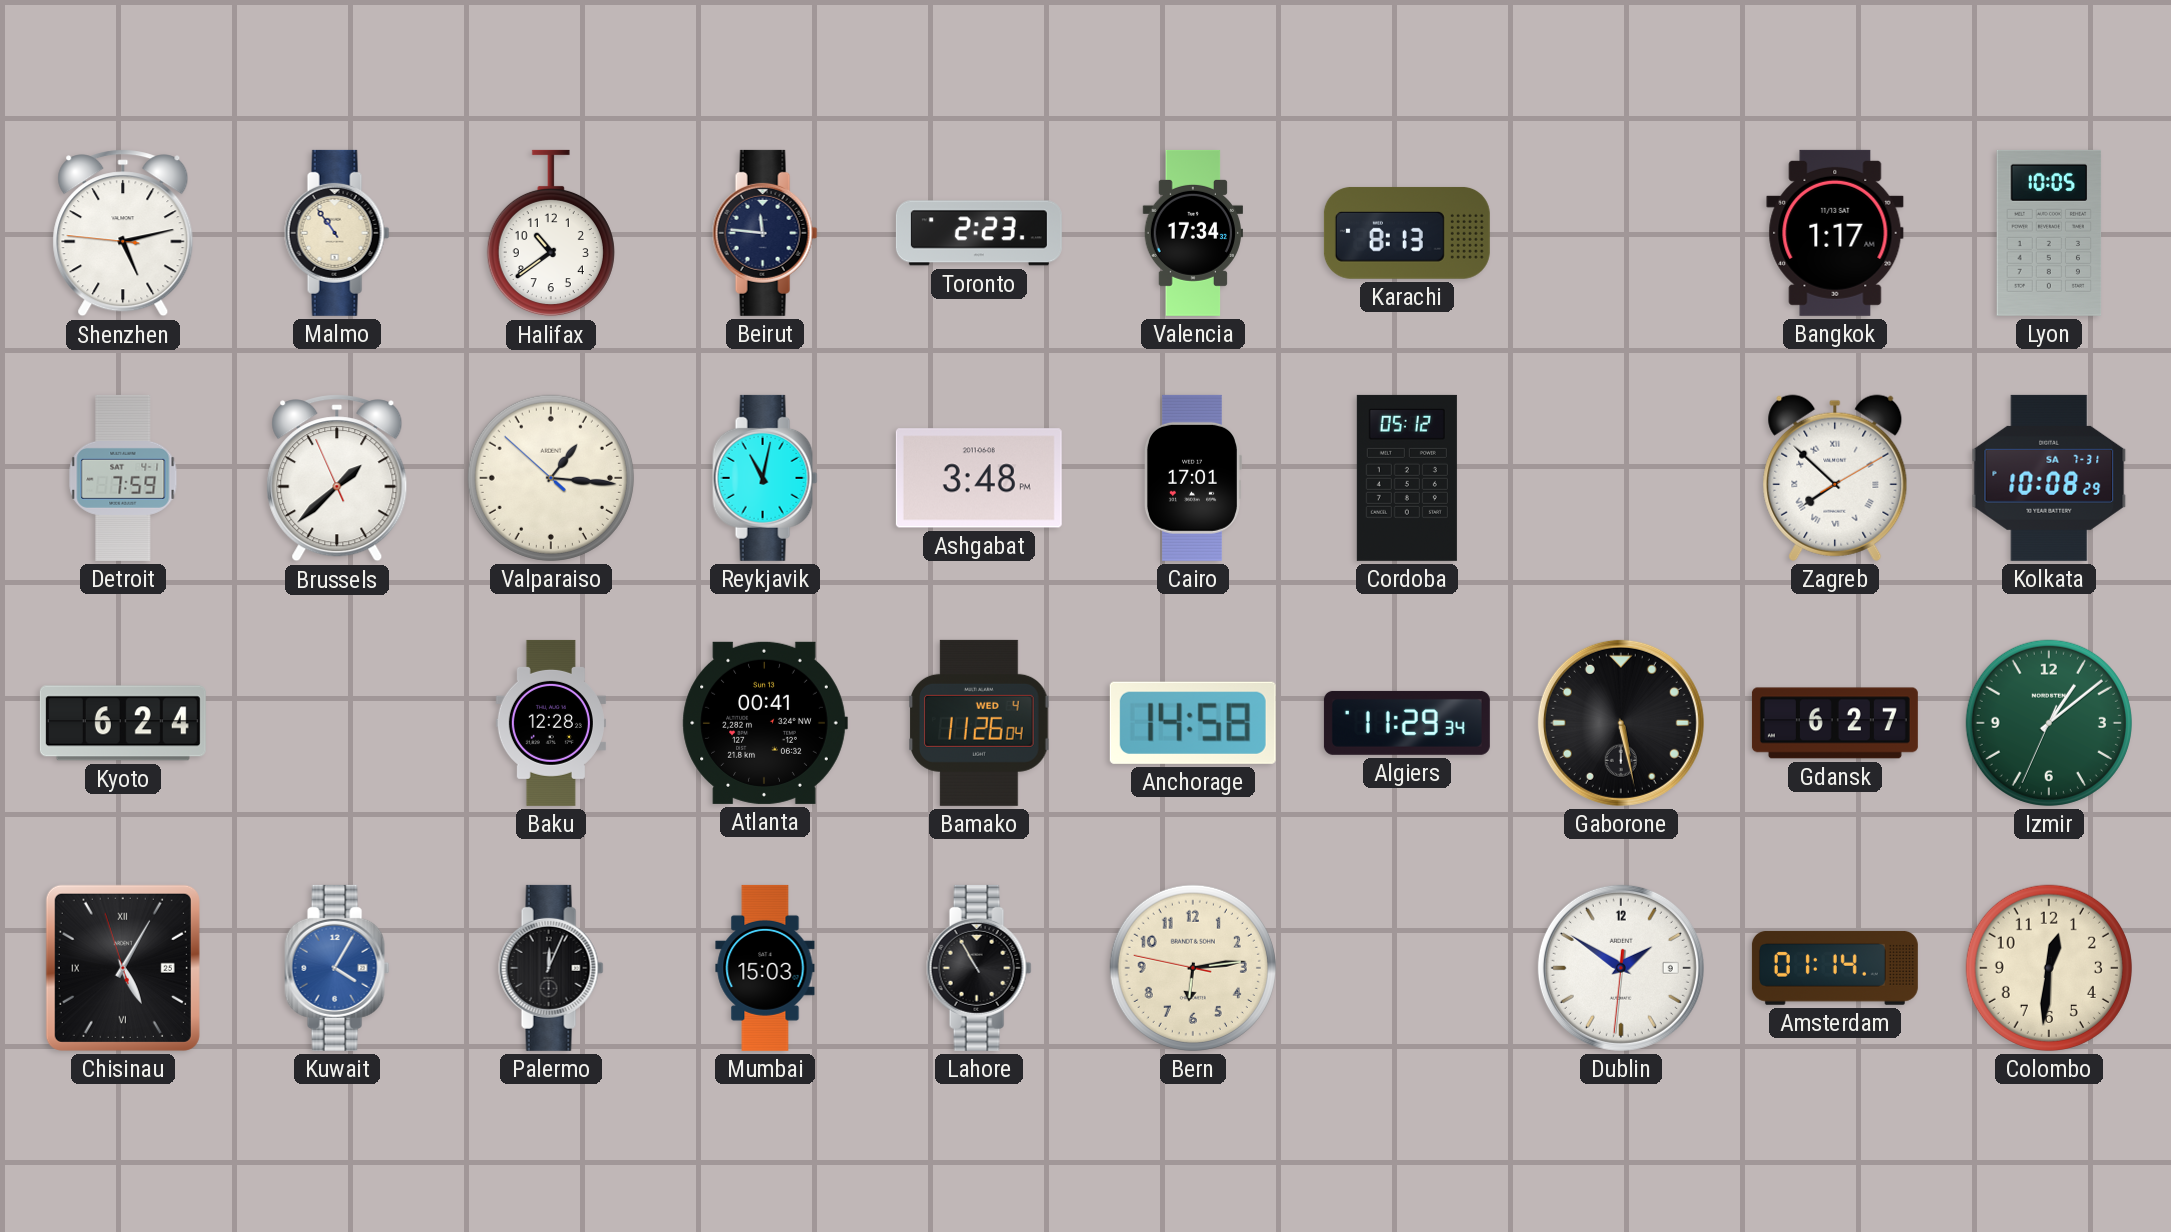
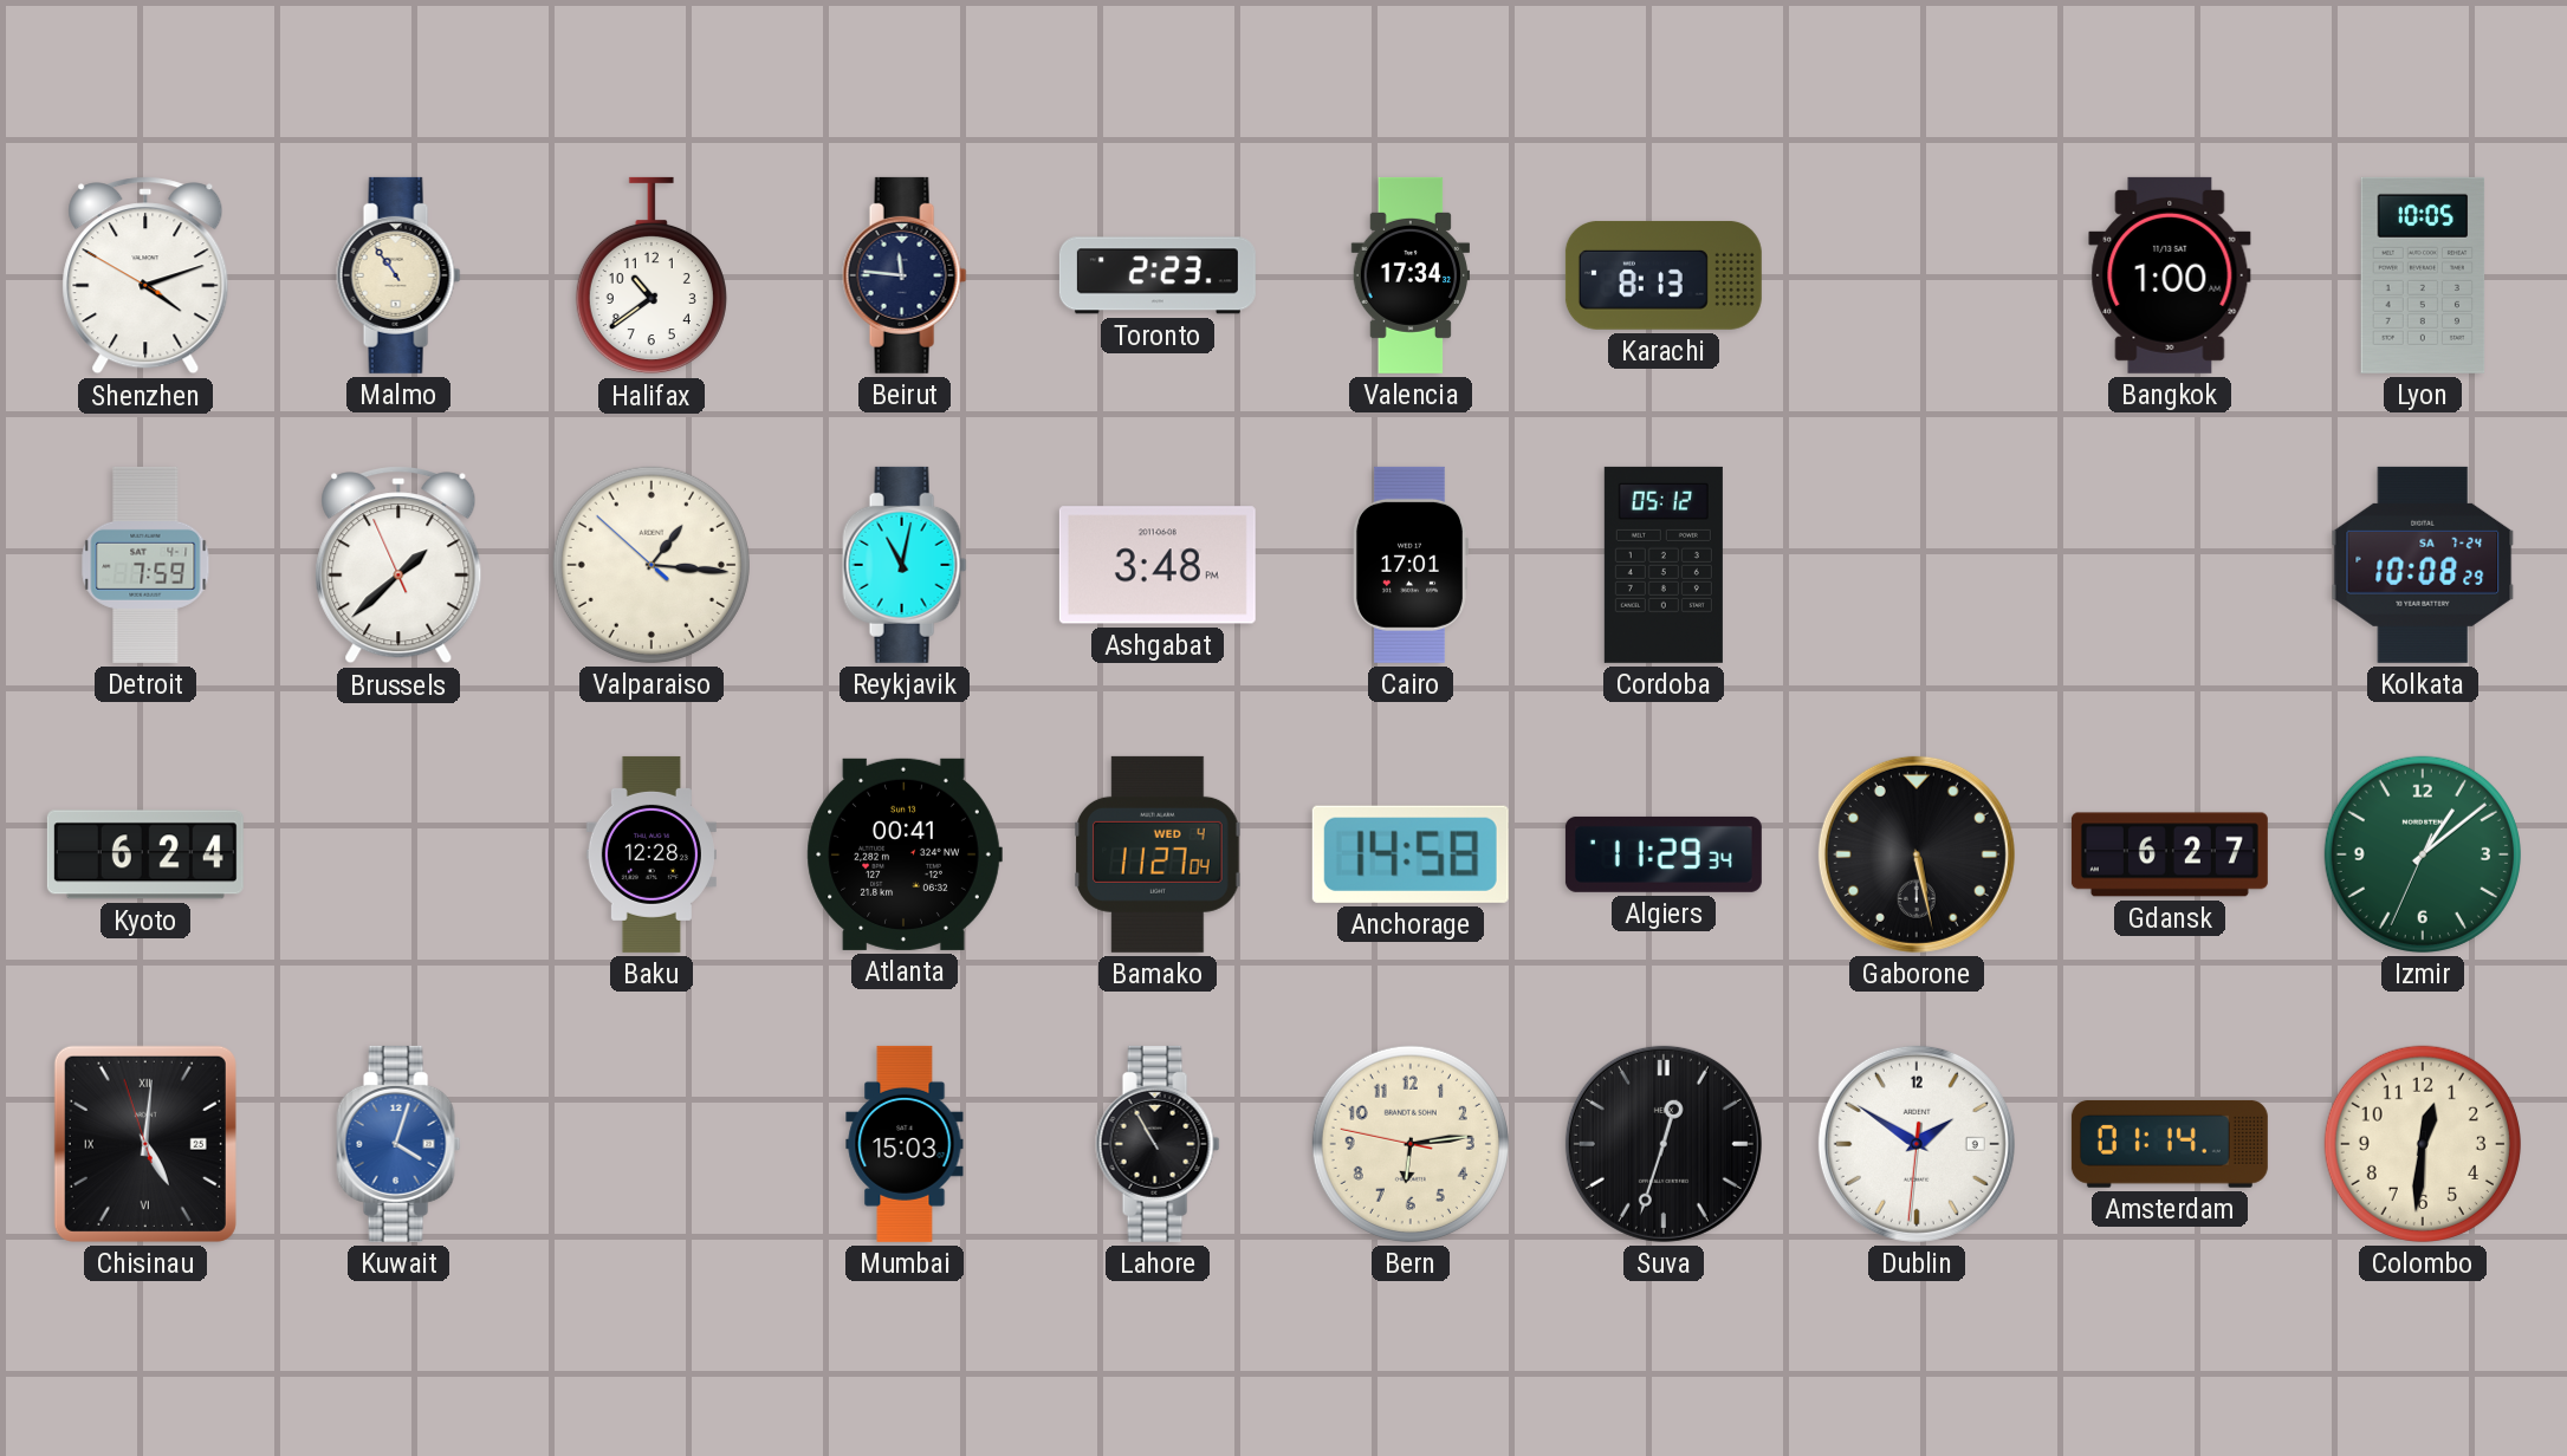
Shenzhen: 5:12 -> 4:11 (145, 275)
Bangkok: 1:17 -> 1:00 (2170, 275)
Zagreb: 7:52 -> none (1835, 478)
Kolkata date: SA 7-31 -> SA 7-24 (2423, 565)
Bamako: 11:26 -> 11:27 (1158, 854)
Chisinau: 5:04 -> 5:00 (145, 1144)
Kuwait: 4:05 -> 4:03 (398, 1144)
Palermo: 12:04 -> none (551, 968)
Suva: none -> 12:33 (1664, 1144)
